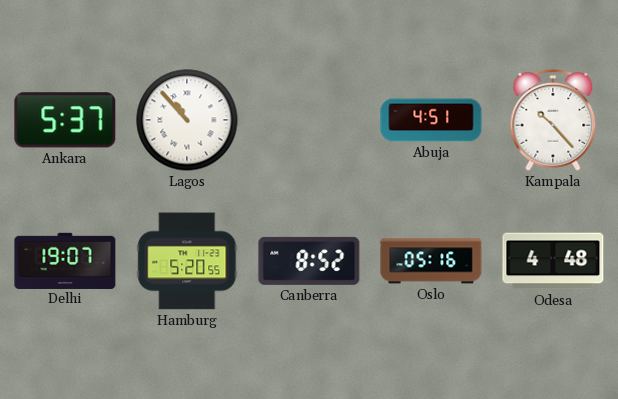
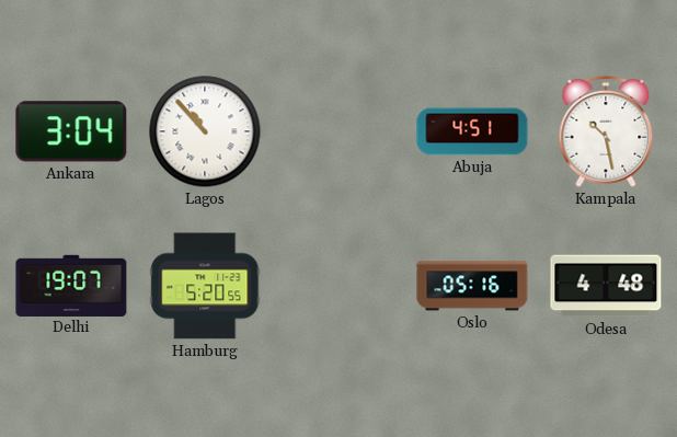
Ankara: 5:37 -> 3:04 (71, 131)
Kampala: 10:23 -> 10:28 (606, 131)
Canberra: 8:52 -> none (309, 261)
